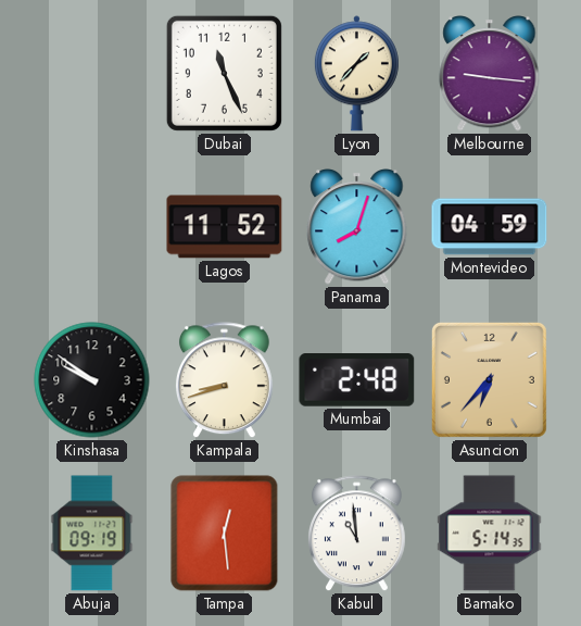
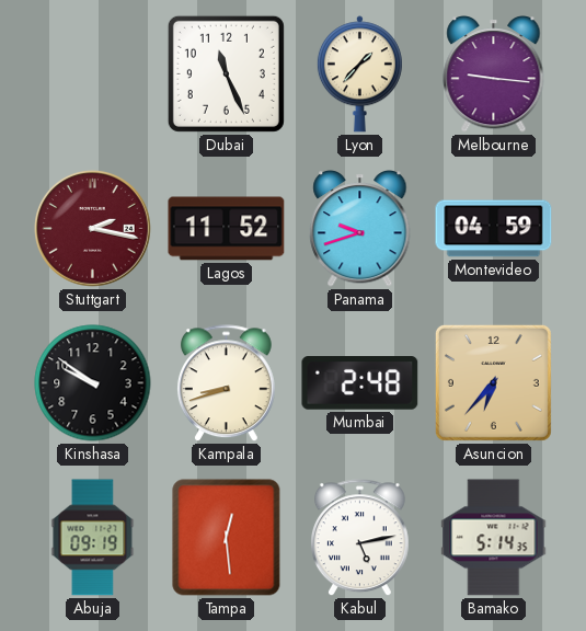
Stuttgart: none -> 2:17 (93, 229)
Panama: 8:03 -> 9:42 (360, 229)
Kabul: 10:59 -> 5:13 (359, 538)
